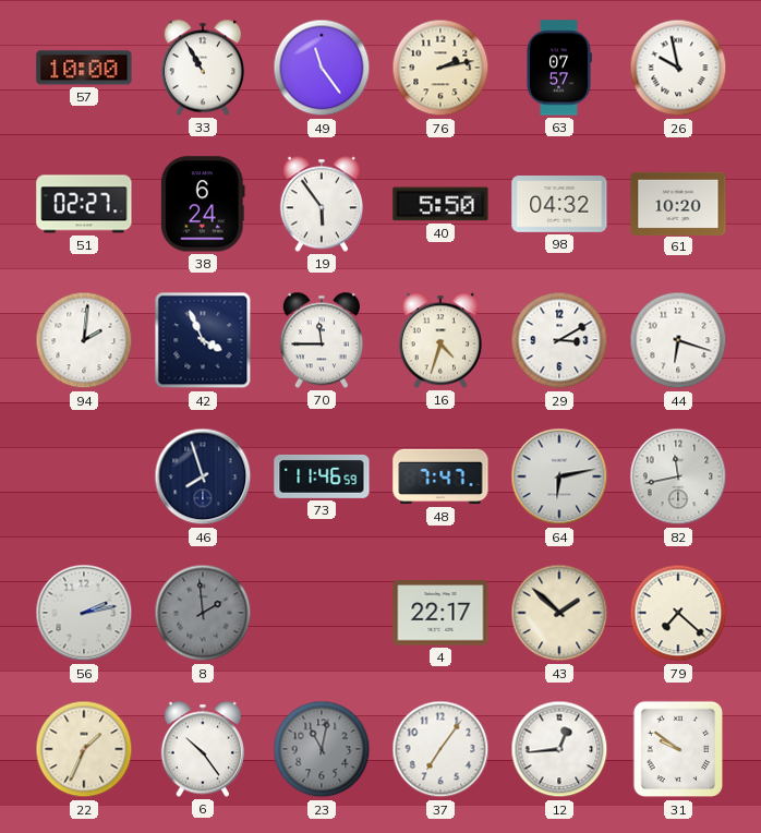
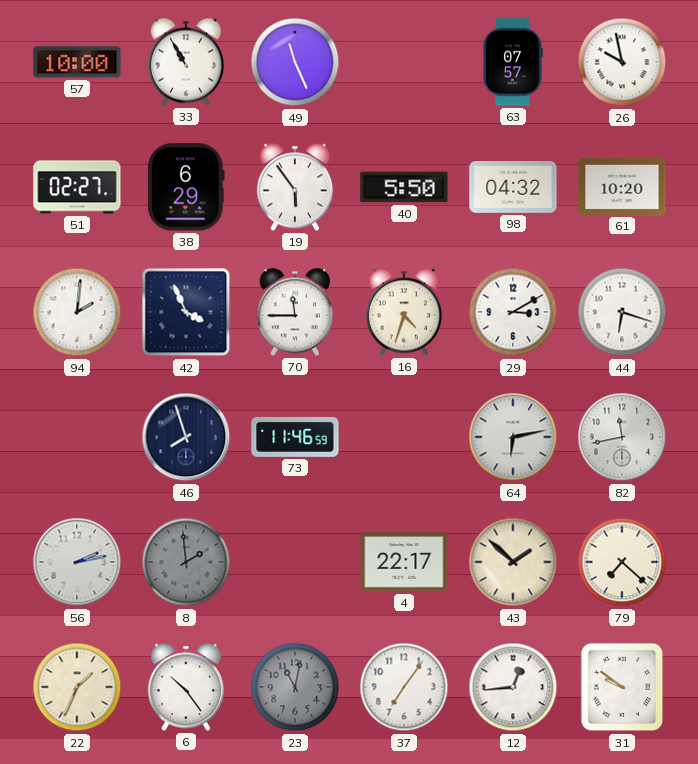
49: 11:24 -> 11:26 (295, 62)
76: 2:13 -> none (440, 68)
38: 6:24 -> 6:29 (186, 187)
48: 7:47 -> none (440, 476)
